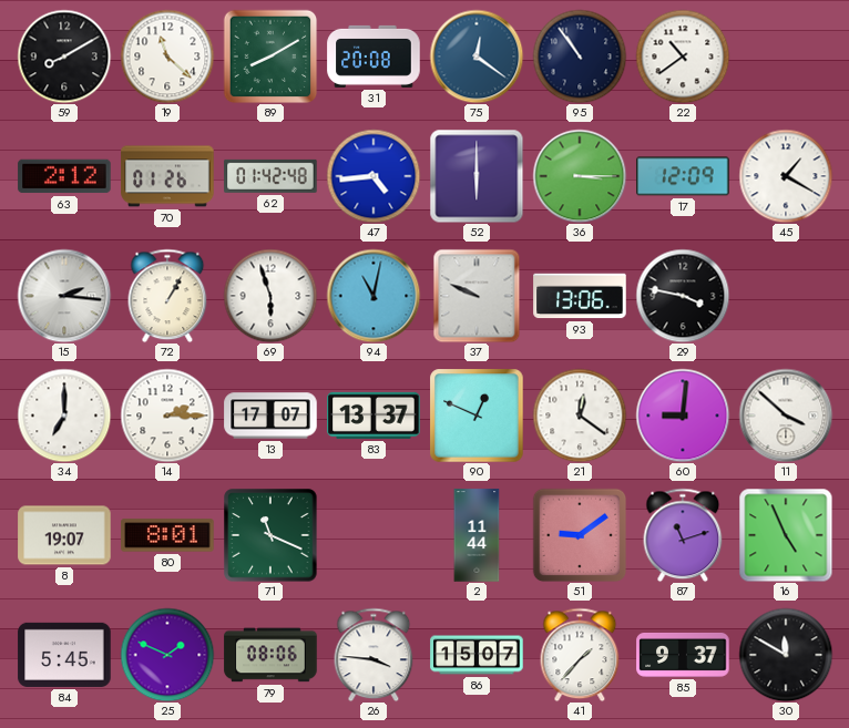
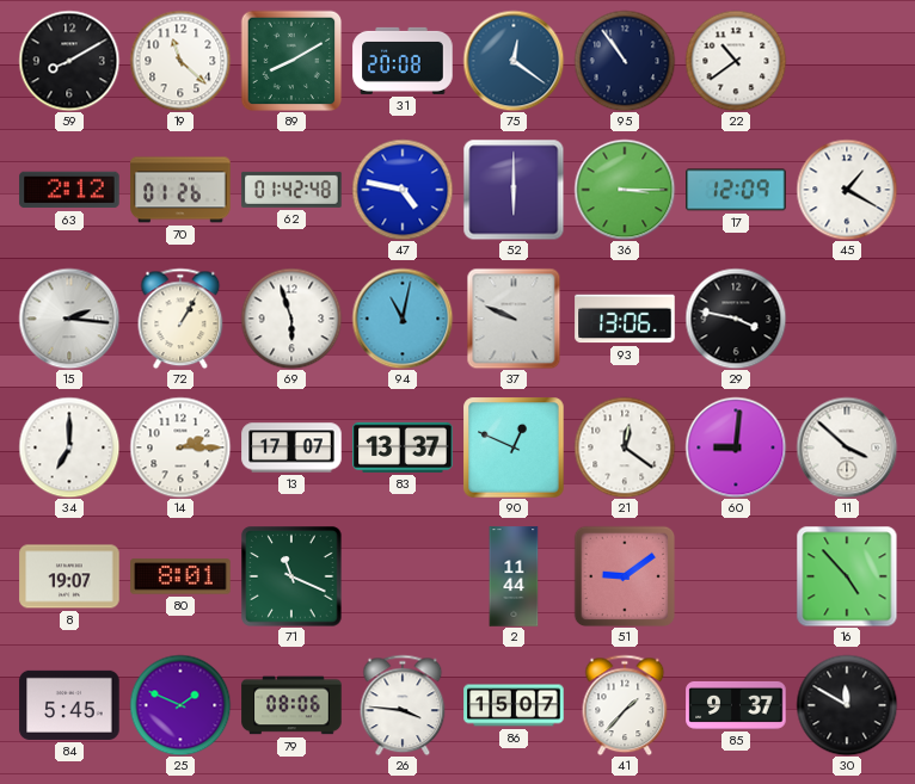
47: 4:44 -> 4:47 (403, 190)
87: 11:12 -> none (683, 535)
16: 4:56 -> 4:53 (847, 576)
